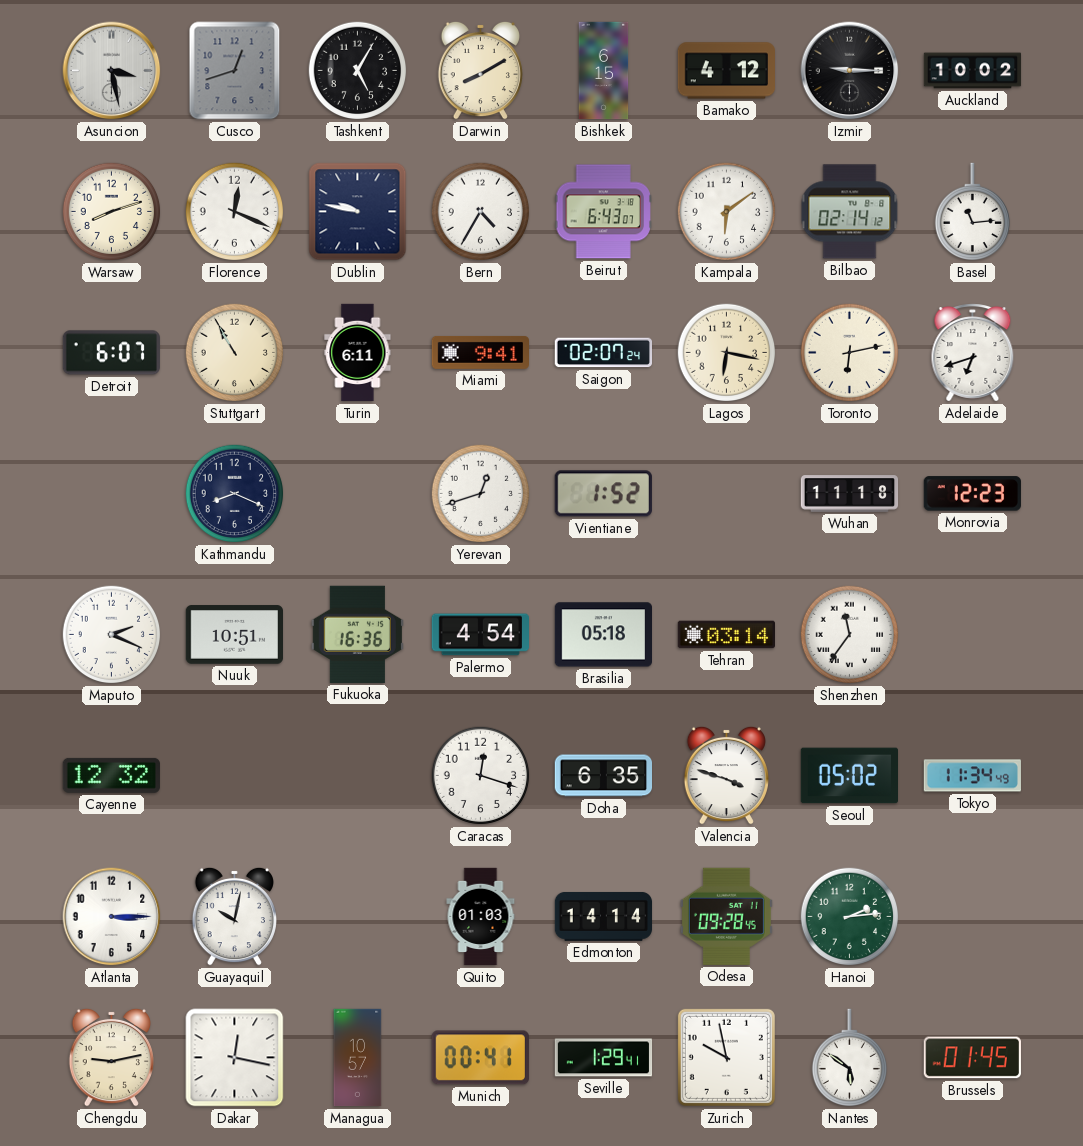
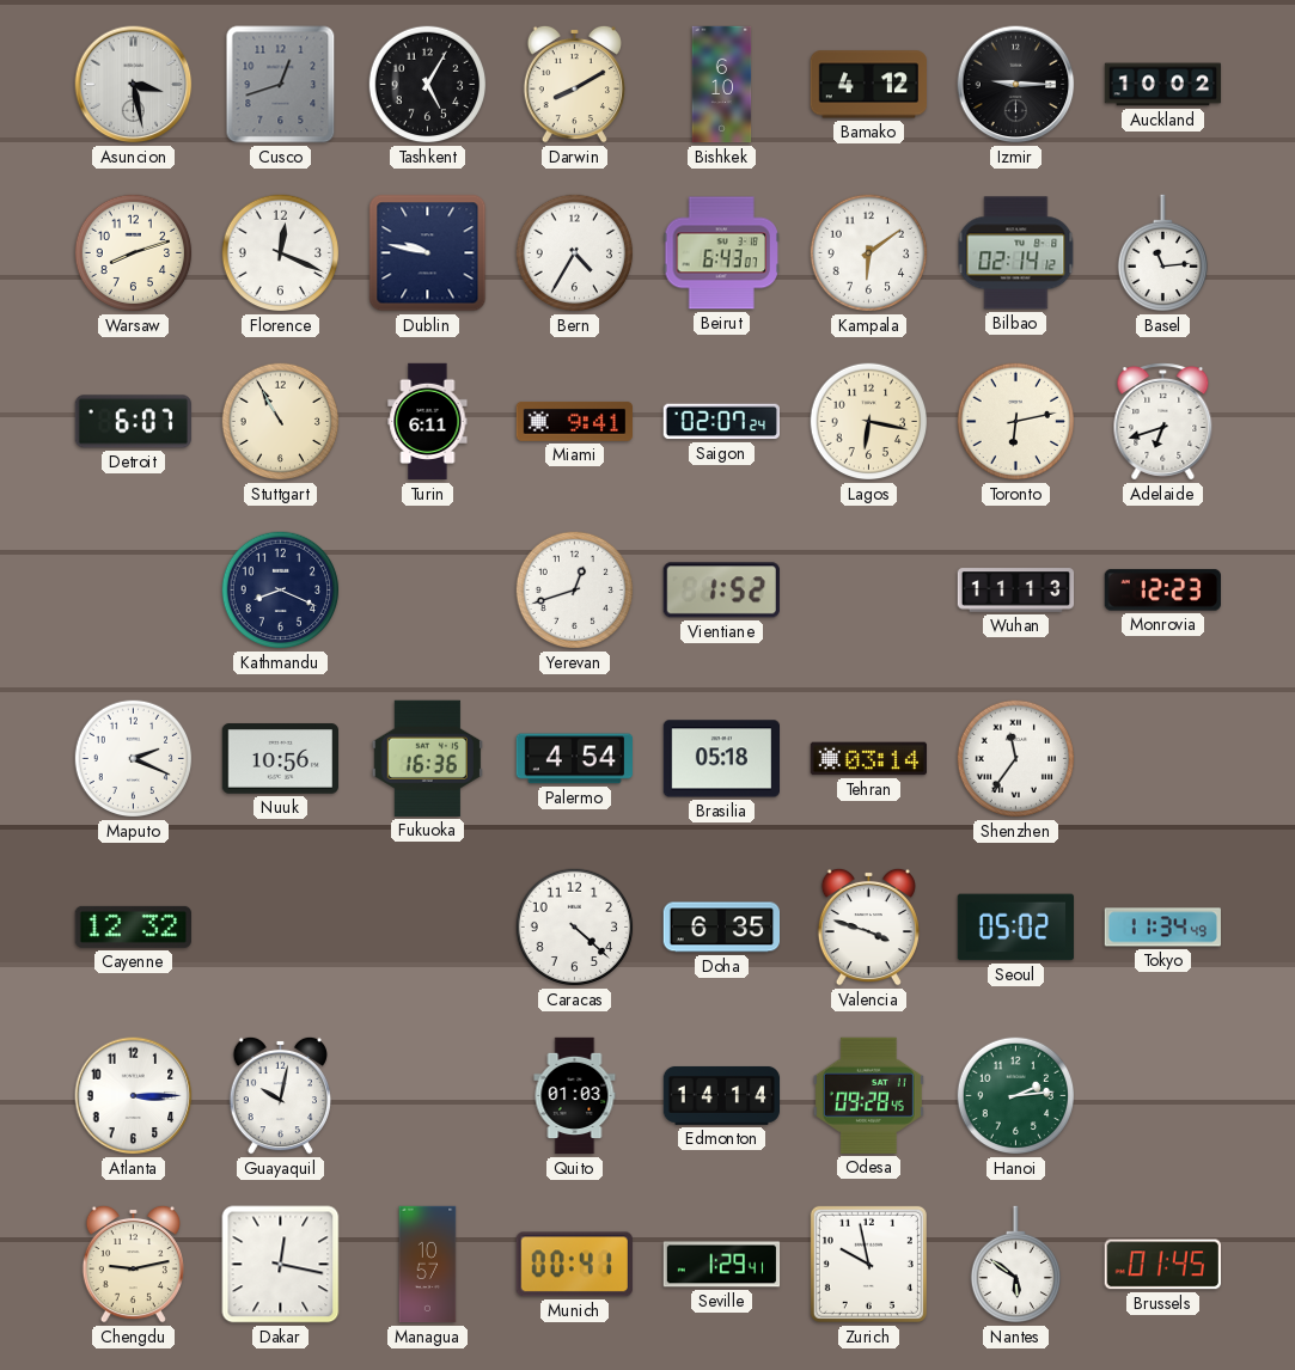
Bishkek: 6:15 -> 6:10 (722, 85)
Wuhan: 11:18 -> 11:13 (1016, 591)
Nuuk: 10:51 -> 10:56 (280, 759)
Caracas: 12:18 -> 4:22 (575, 928)
